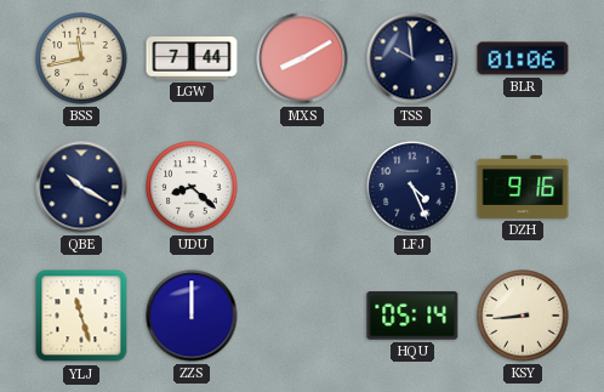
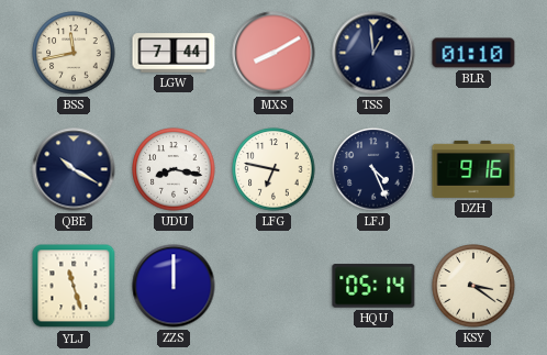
TSS: 9:59 -> 12:59 (373, 53)
BLR: 01:06 -> 01:10 (473, 53)
UDU: 8:22 -> 8:17 (174, 169)
LFG: none -> 6:47 (273, 169)
KSY: 8:44 -> 3:21 (473, 286)
